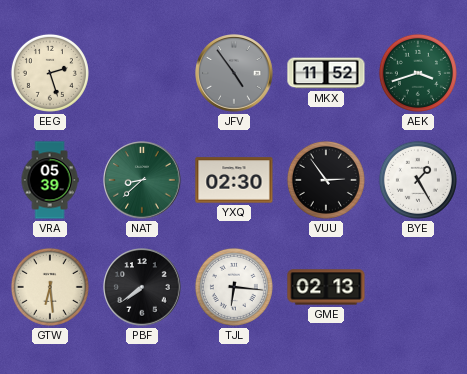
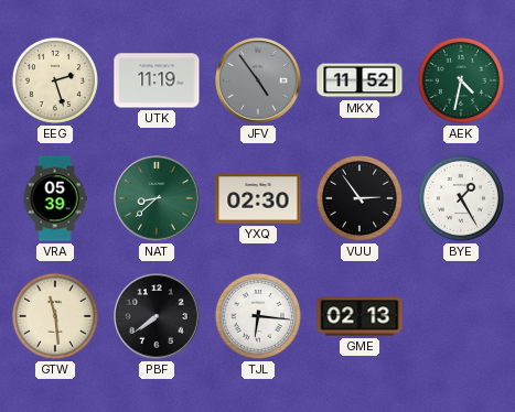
UTK: none -> 11:19 (157, 80)
AEK: 3:42 -> 4:32 (461, 80)
GTW: 6:29 -> 11:29 (55, 316)
